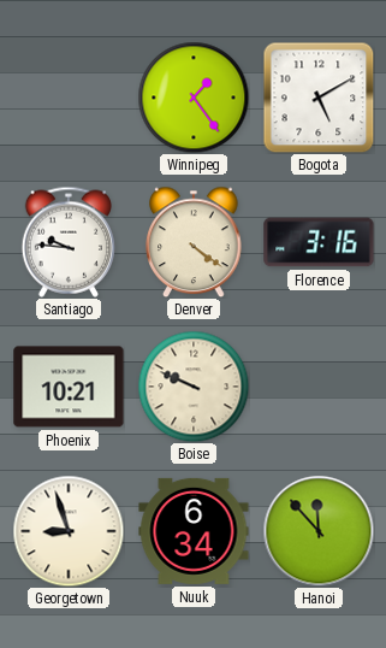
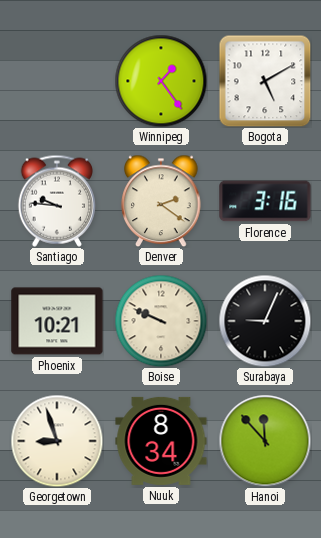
Denver: 4:21 -> 2:21 (161, 201)
Surabaya: none -> 9:04 (265, 321)
Nuuk: 6:34 -> 8:34 (161, 441)
